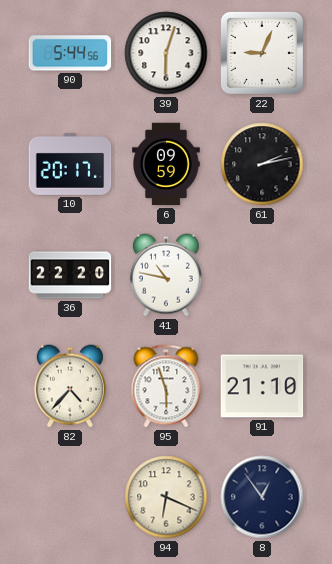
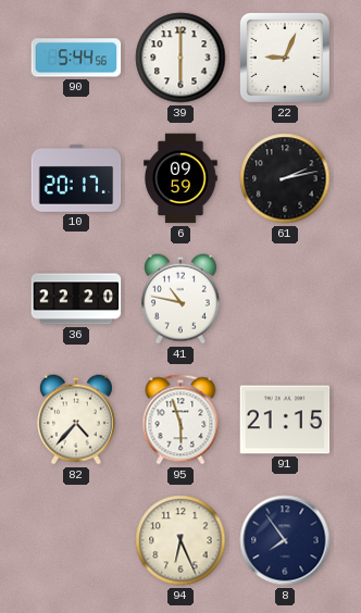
39: 6:03 -> 6:00 (180, 58)
91: 21:10 -> 21:15 (285, 420)
94: 6:19 -> 6:26 (180, 540)
8: 12:54 -> 7:54 (285, 540)
